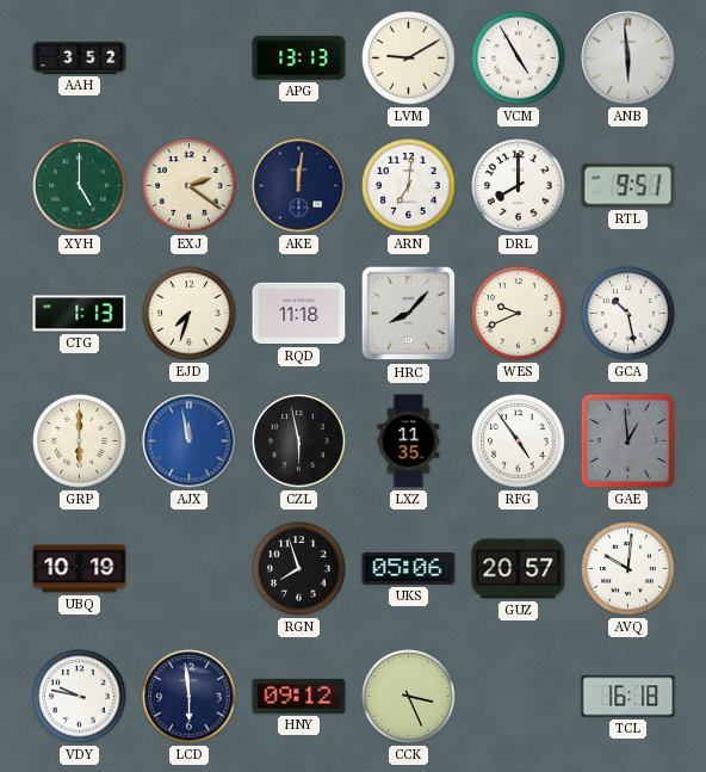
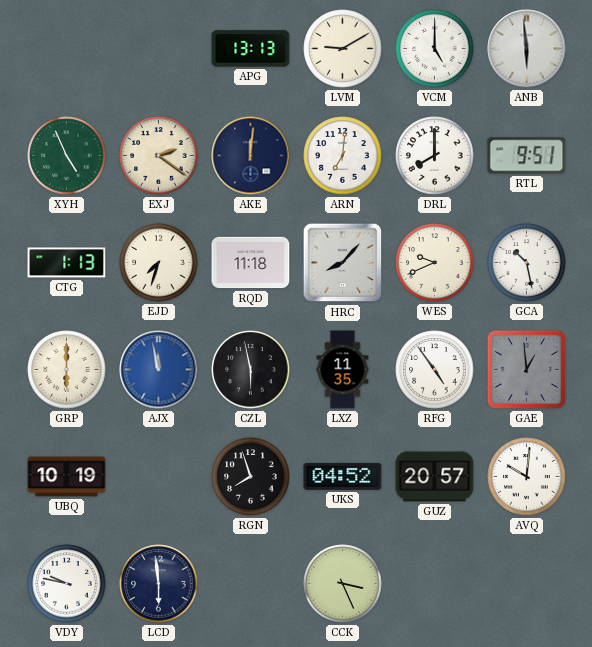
AAH: 3:52 -> none (80, 57)
VCM: 4:55 -> 5:00 (435, 49)
XYH: 5:00 -> 4:56 (67, 156)
UKS: 05:06 -> 04:52 (343, 476)
HNY: 09:12 -> none (299, 696)
TCL: 16:18 -> none (628, 697)
